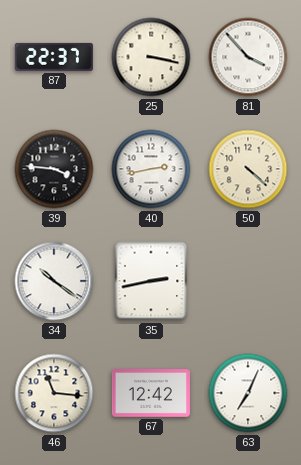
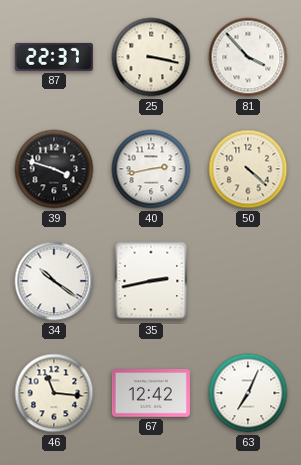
39: 3:46 -> 3:48 (54, 169)
